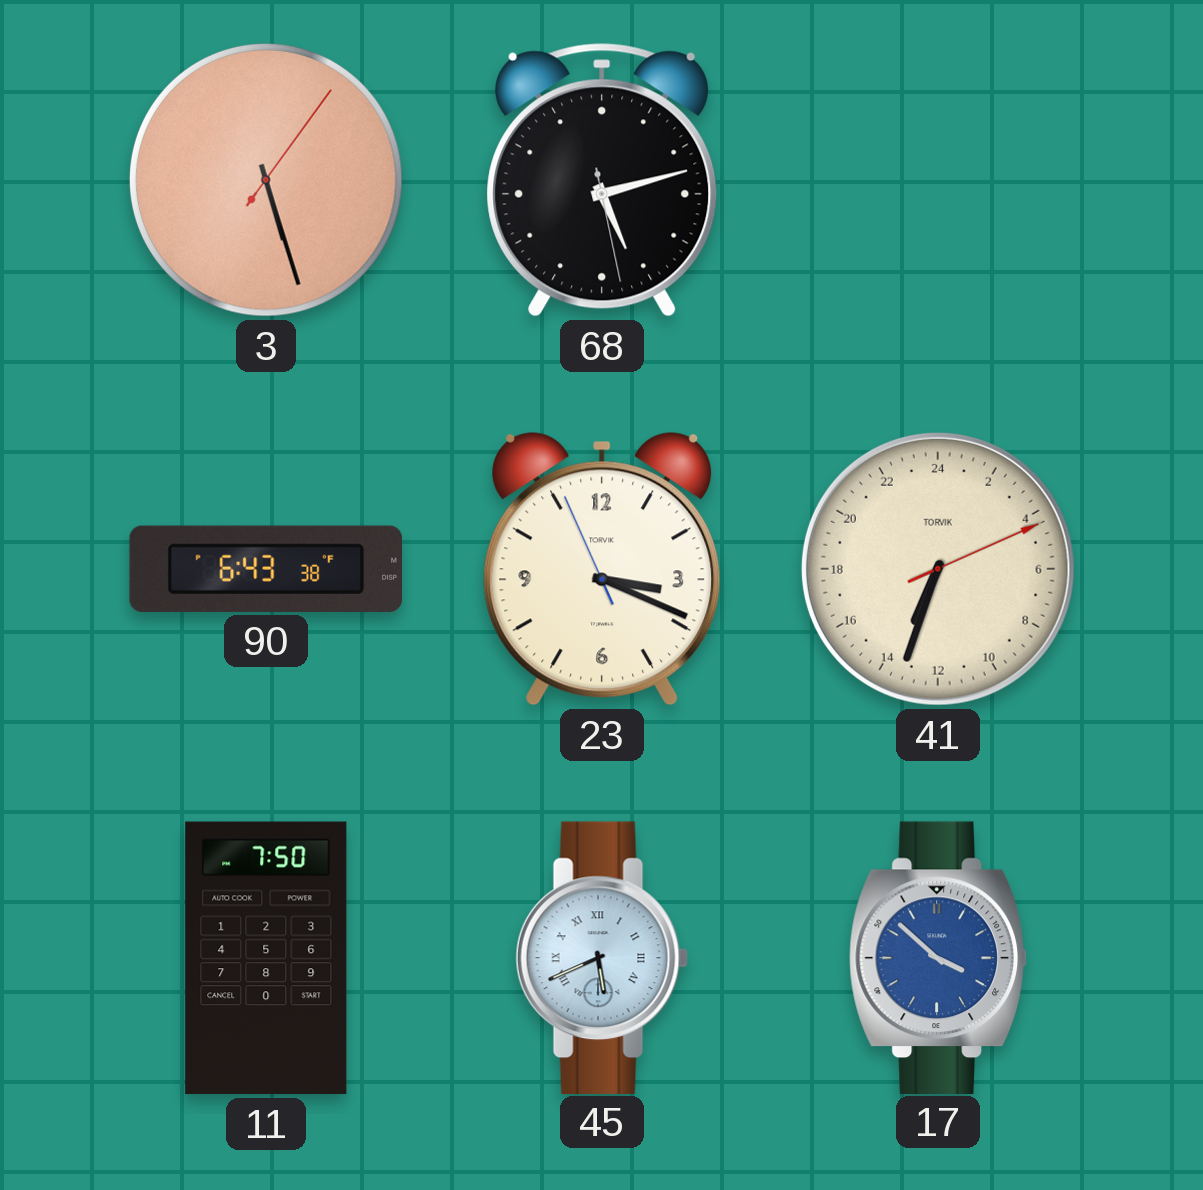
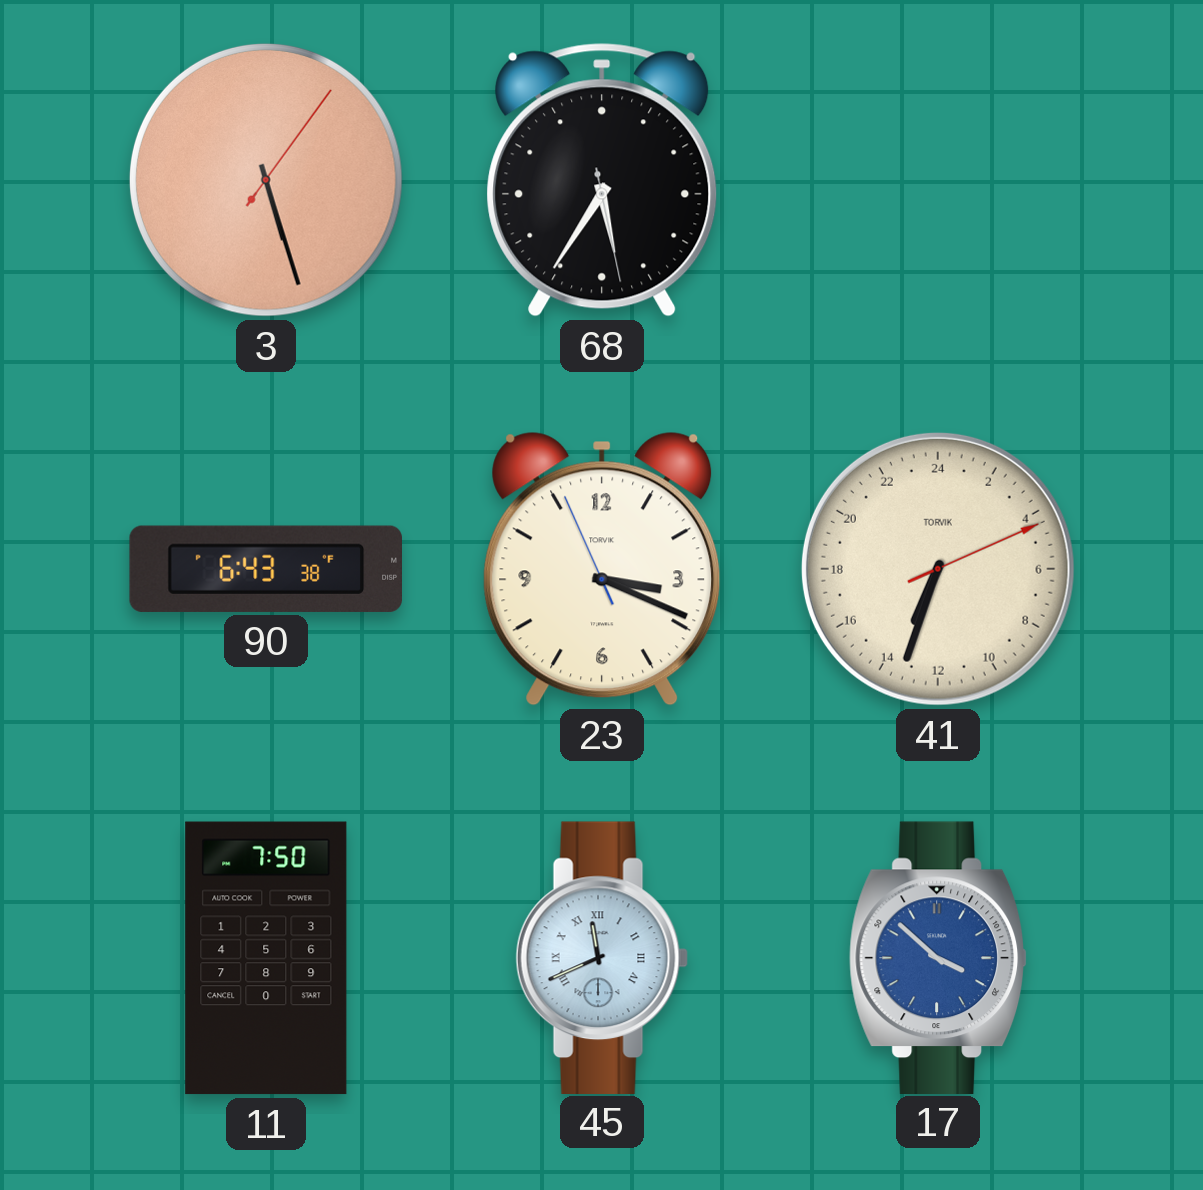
68: 5:12 -> 5:35 (602, 180)
45: 5:41 -> 11:41 (602, 957)
